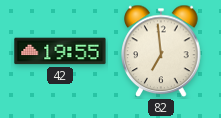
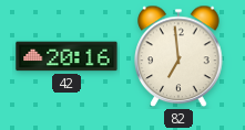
42: 19:55 -> 20:16 (67, 56)
